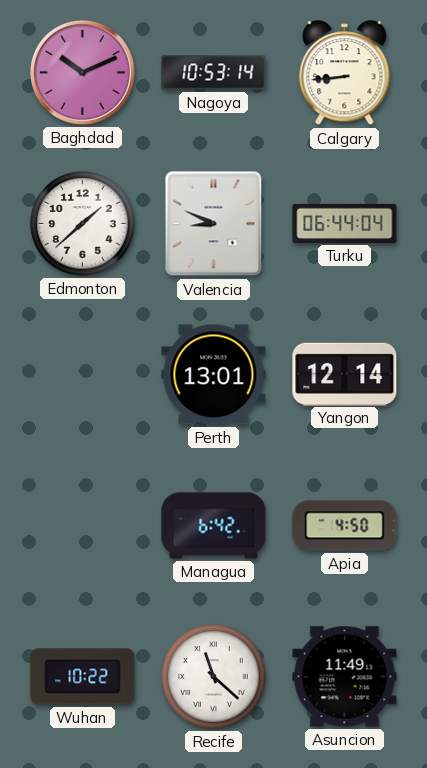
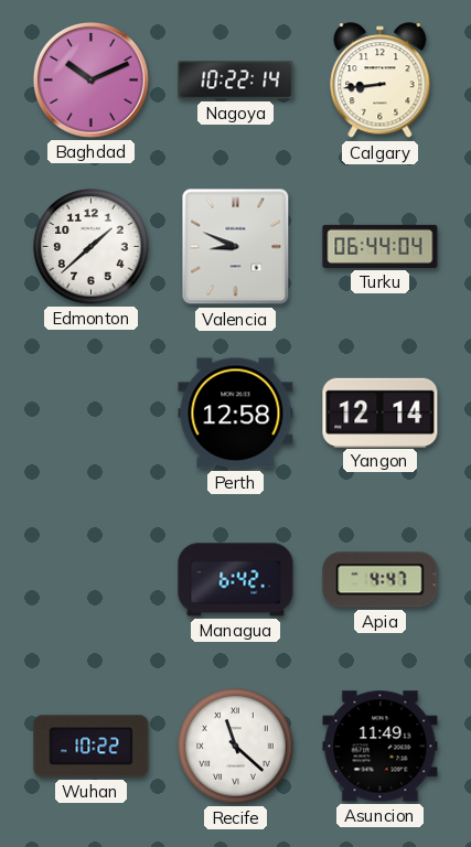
Nagoya: 10:53 -> 10:22 (236, 81)
Perth: 13:01 -> 12:58 (236, 414)
Apia: 4:50 -> 4:47 (381, 580)
